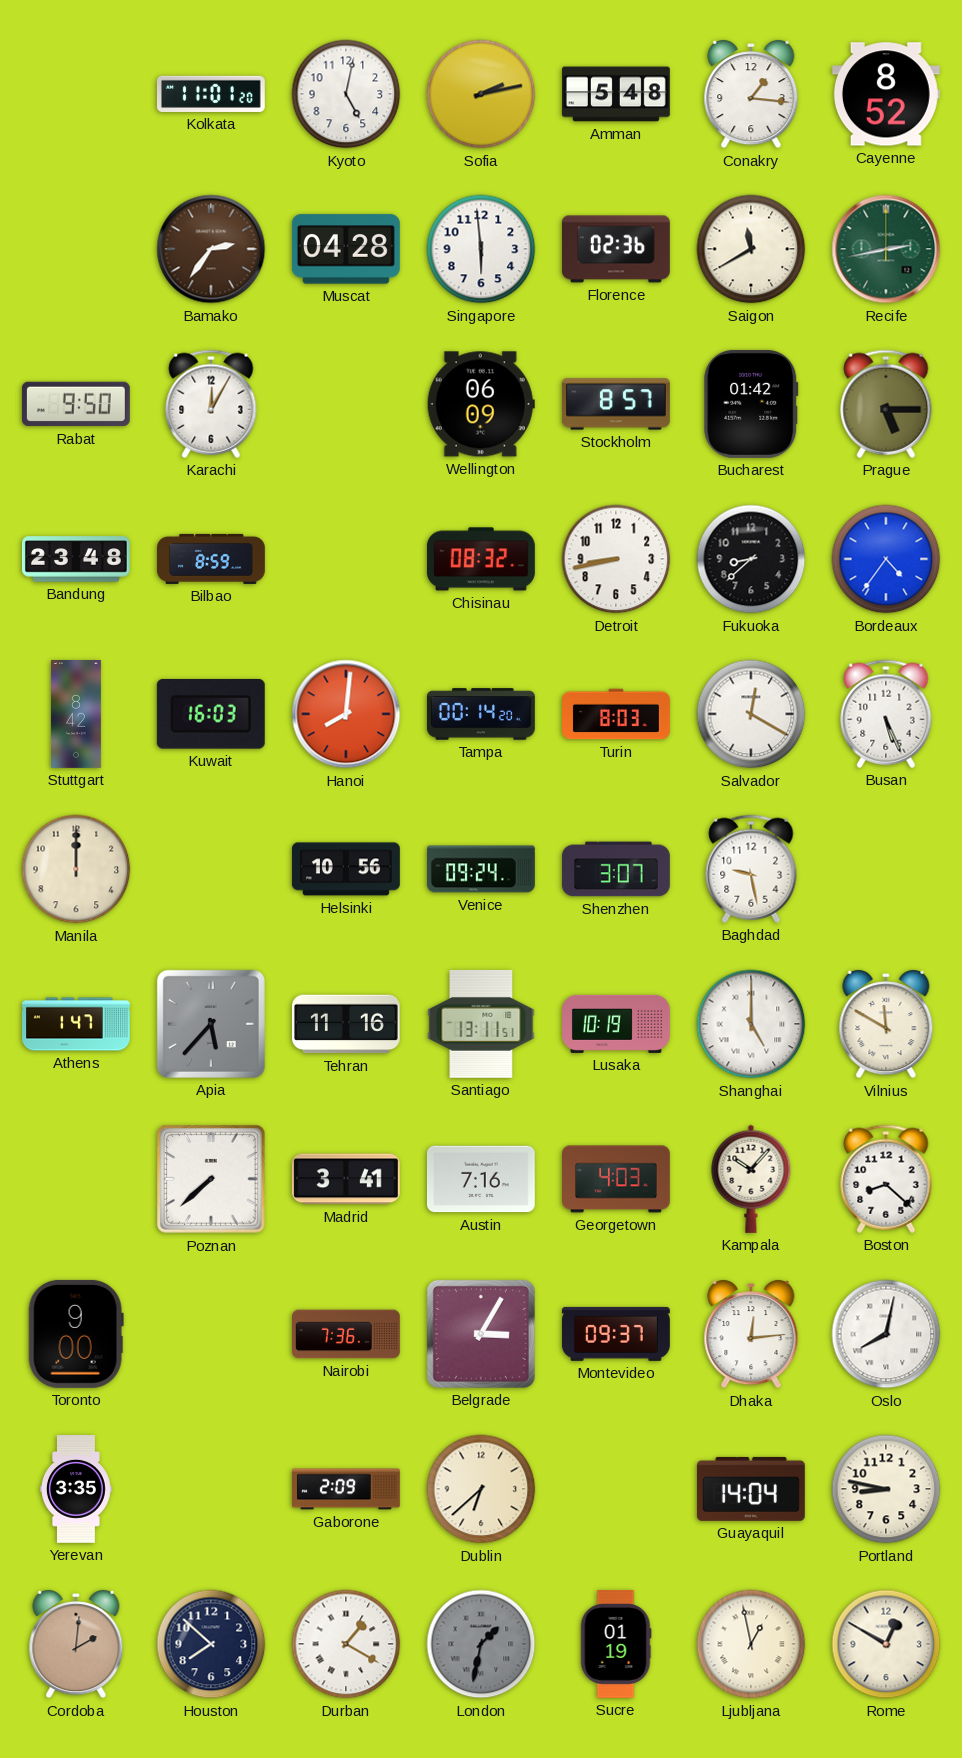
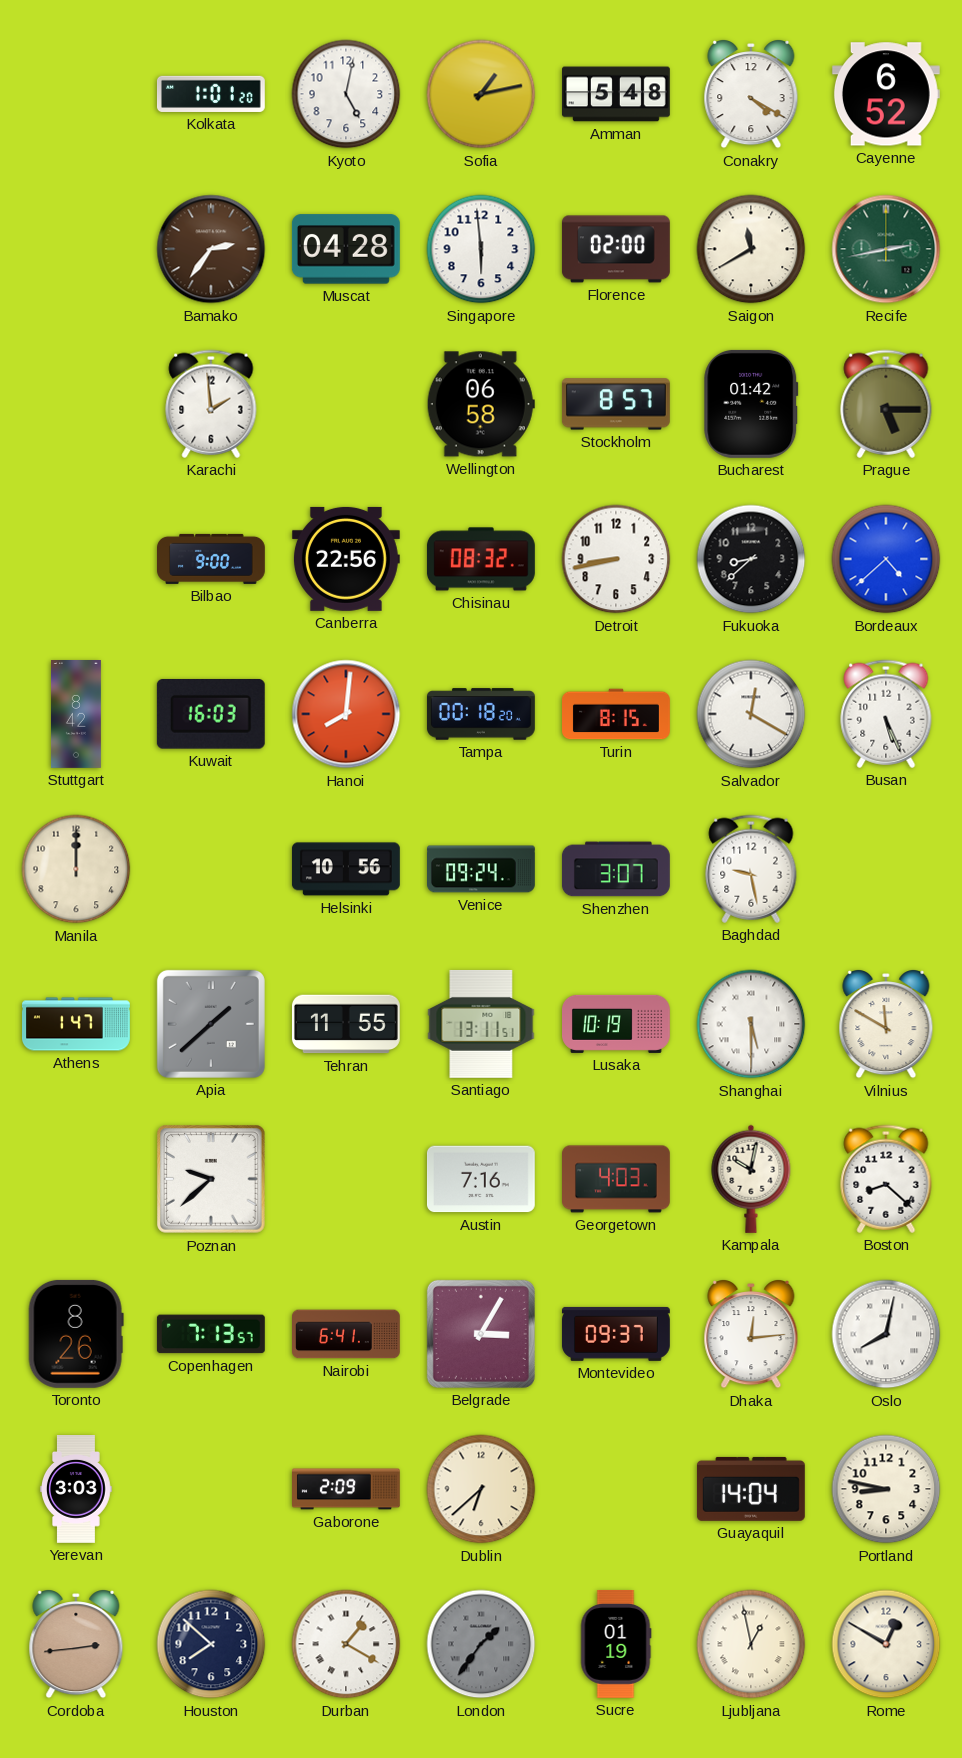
Kolkata: 11:01 -> 1:01 (211, 94)
Sofia: 2:13 -> 1:13 (481, 94)
Conakry: 1:16 -> 4:20 (751, 95)
Cayenne: 8:52 -> 6:52 (886, 94)
Florence: 02:36 -> 02:00 (616, 249)
Rabat: 9:50 -> none (76, 404)
Karachi: 12:05 -> 1:59 (211, 404)
Wellington: 06:09 -> 06:58 (481, 404)
Bandung: 23:48 -> none (77, 559)
Bilbao: 8:59 -> 9:00 (212, 559)
Canberra: none -> 22:56 (346, 559)
Bordeaux: 4:36 -> 4:38 (886, 559)
Tampa: 00:14 -> 00:18 (481, 714)
Turin: 8:03 -> 8:15 (617, 714)
Apia: 5:37 -> 1:38 (211, 1024)
Tehran: 11:16 -> 11:55 (346, 1024)
Shanghai: 5:00 -> 5:30 (751, 1024)
Poznan: 7:38 -> 9:38 (212, 1180)
Madrid: 3:41 -> none (346, 1179)
Kampala: 10:07 -> 10:02 (751, 1179)
Toronto: 9:00 -> 8:26 (76, 1334)
Copenhagen: none -> 7:13 (211, 1334)
Nairobi: 7:36 -> 6:41 (347, 1334)
Yerevan: 3:35 -> 3:03 (77, 1490)
Cordoba: 2:01 -> 2:44 (76, 1645)
London: 1:32 -> 1:36 (481, 1644)
